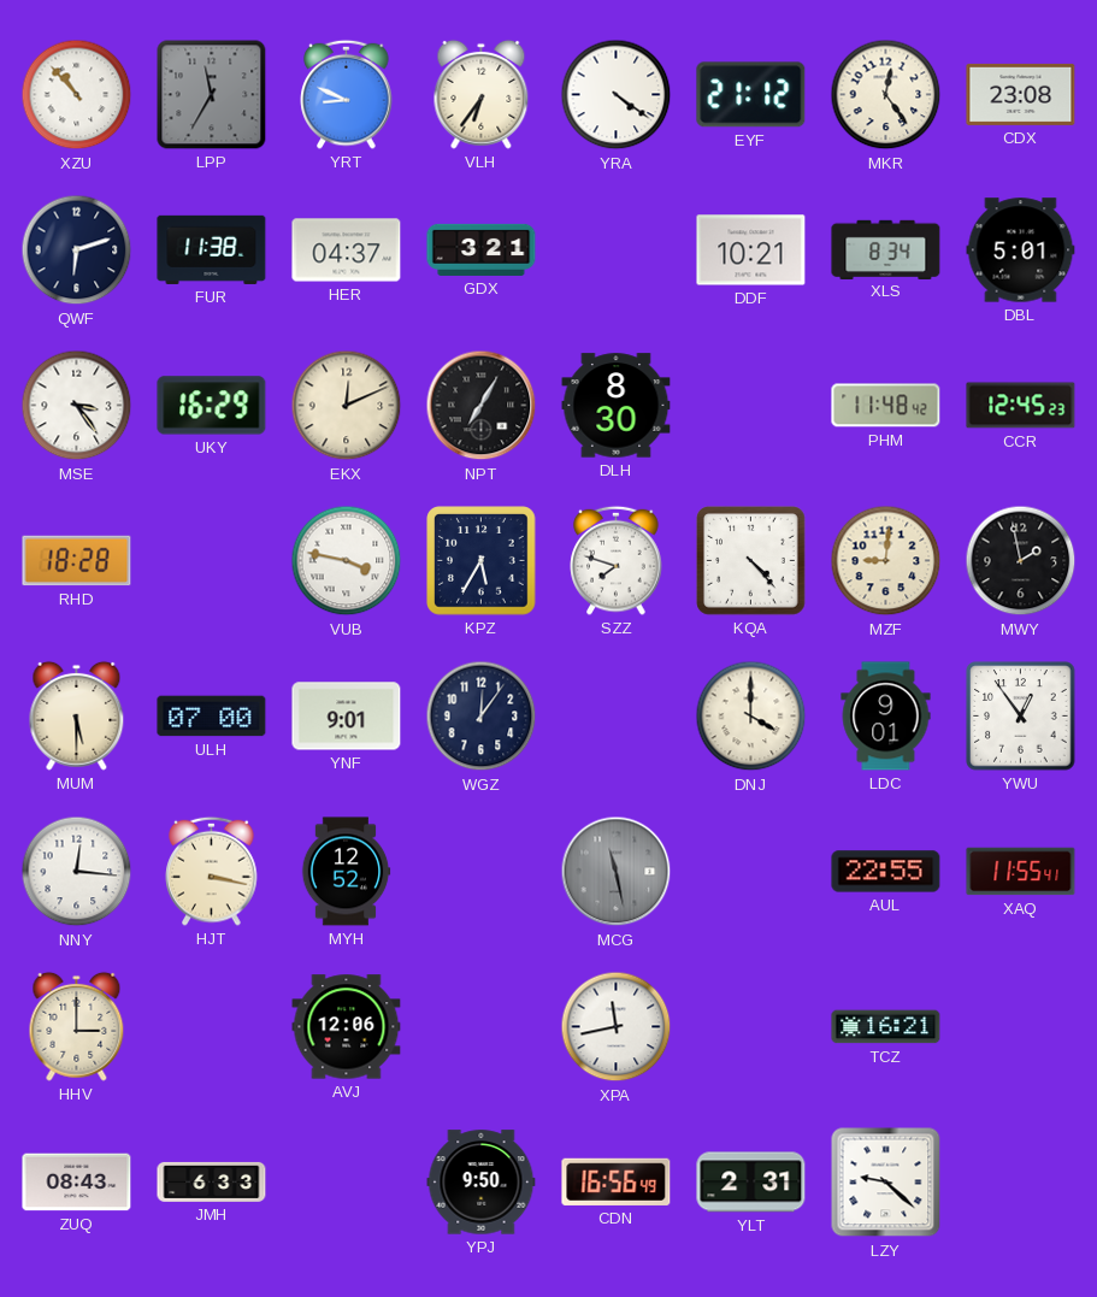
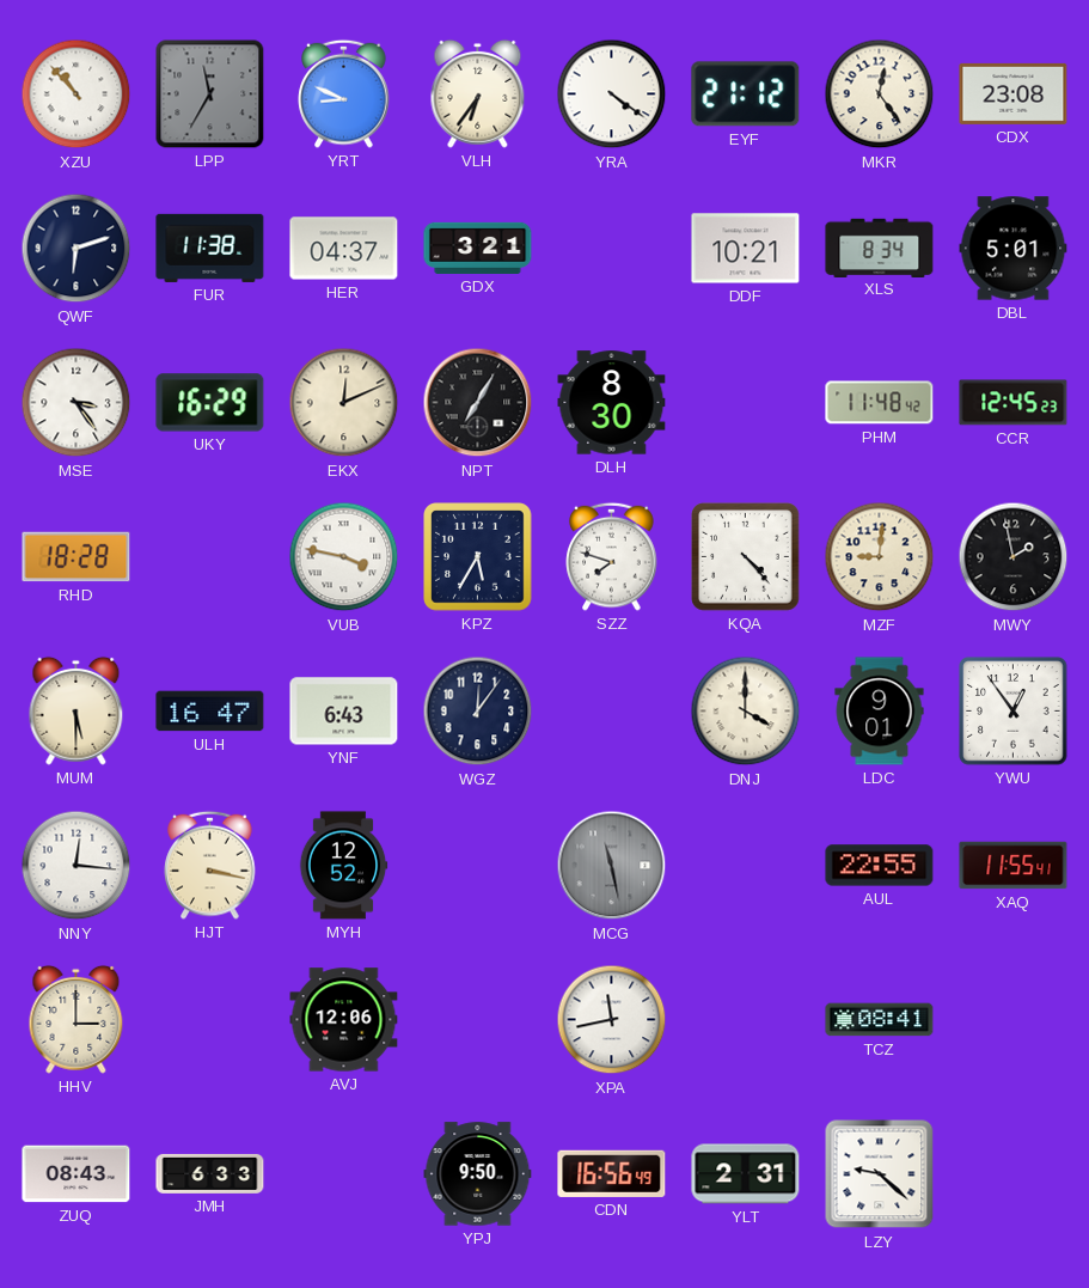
ULH: 07:00 -> 16:47 (210, 712)
YNF: 9:01 -> 6:43 (344, 712)
TCZ: 16:21 -> 08:41 (880, 1020)
